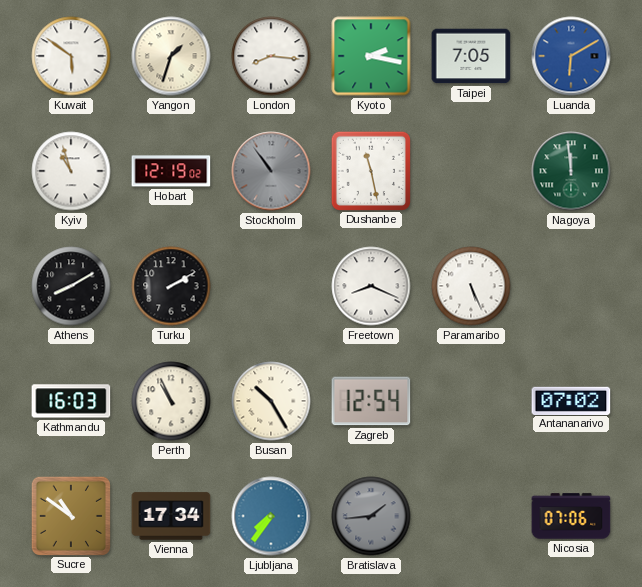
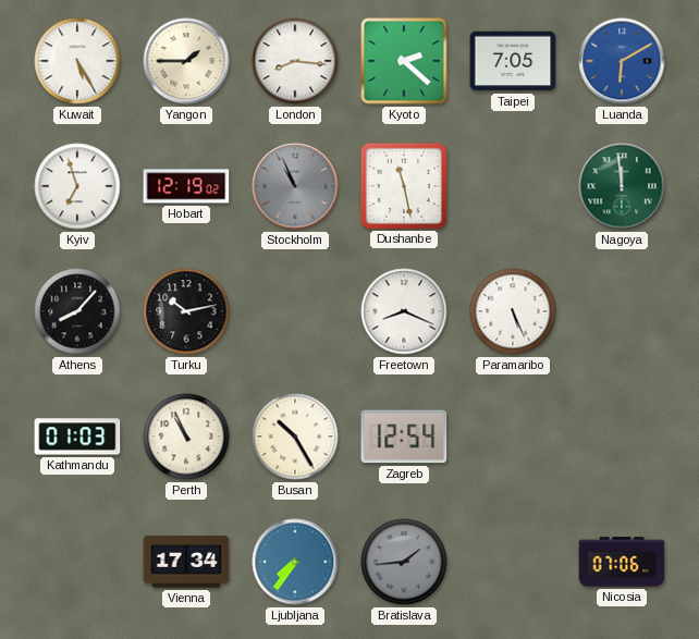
Kuwait: 5:51 -> 5:25 (77, 61)
Yangon: 1:33 -> 1:45 (186, 61)
Kyoto: 2:17 -> 2:22 (404, 61)
Kyiv: 10:57 -> 6:57 (77, 186)
Stockholm: 10:54 -> 10:56 (295, 186)
Athens: 8:10 -> 8:07 (77, 311)
Turku: 2:10 -> 10:13 (186, 311)
Kathmandu: 16:03 -> 01:03 (77, 437)
Antananarivo: 07:02 -> none (571, 400)
Sucre: 10:51 -> none (70, 515)
